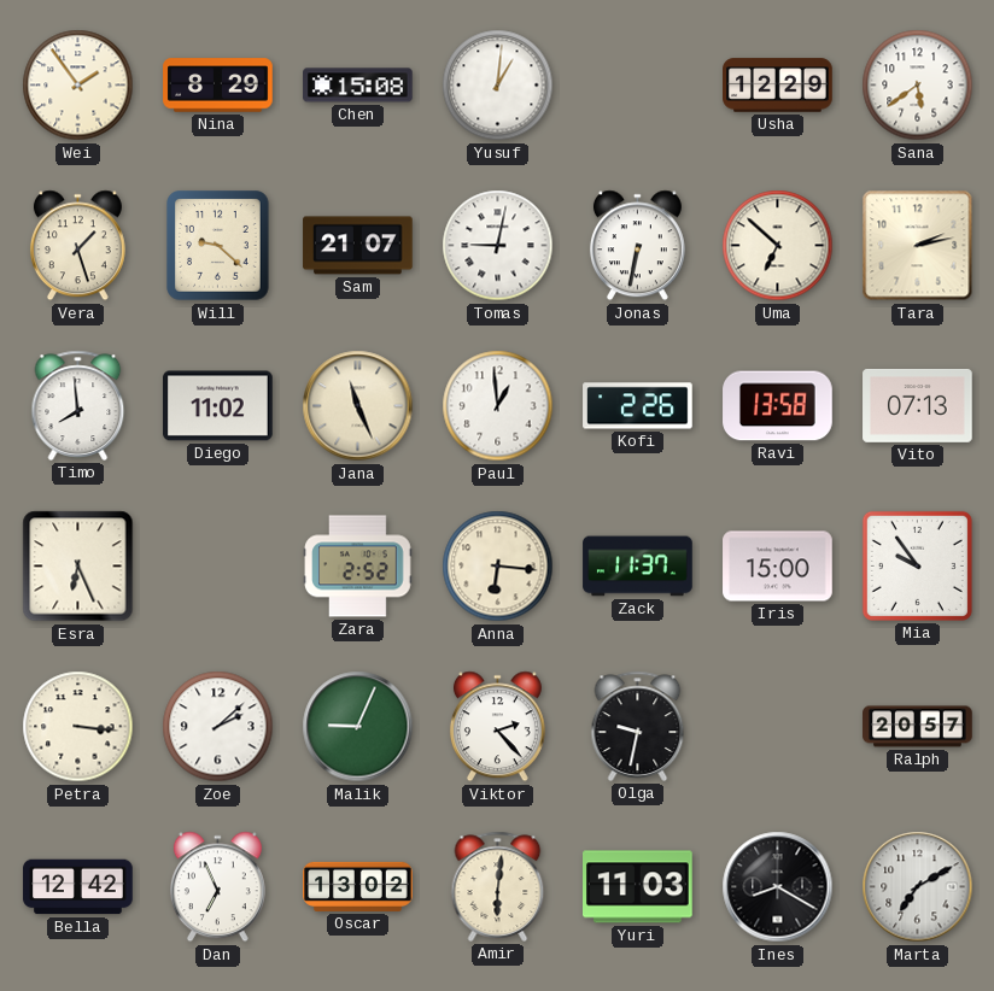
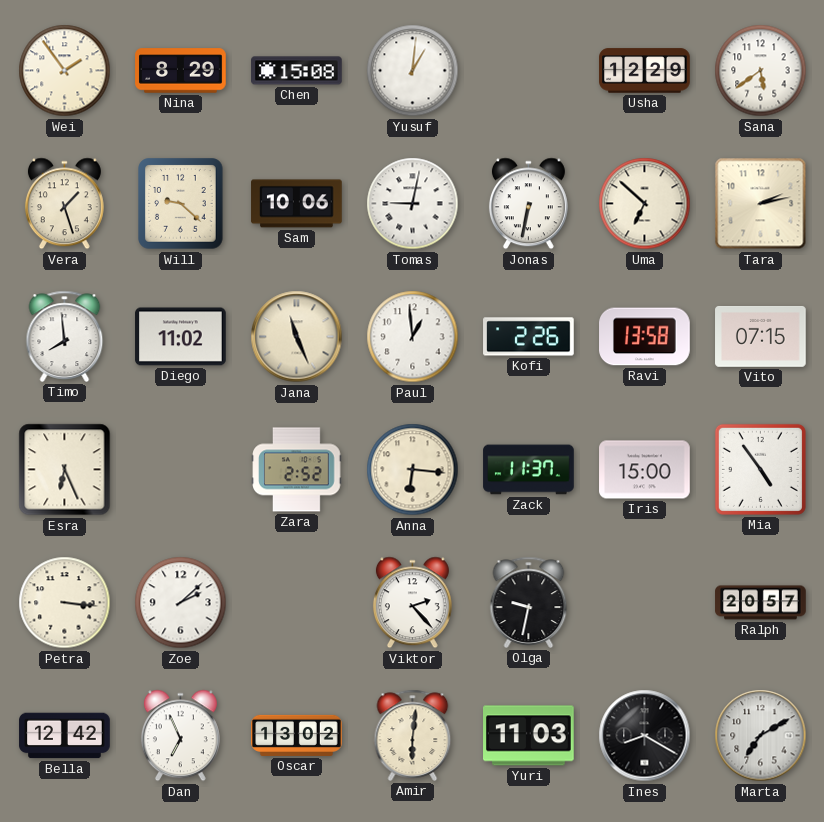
Sam: 21:07 -> 10:06 (297, 204)
Vito: 07:13 -> 07:15 (761, 336)
Mia: 9:54 -> 4:54 (760, 469)
Malik: 9:04 -> none (358, 727)
